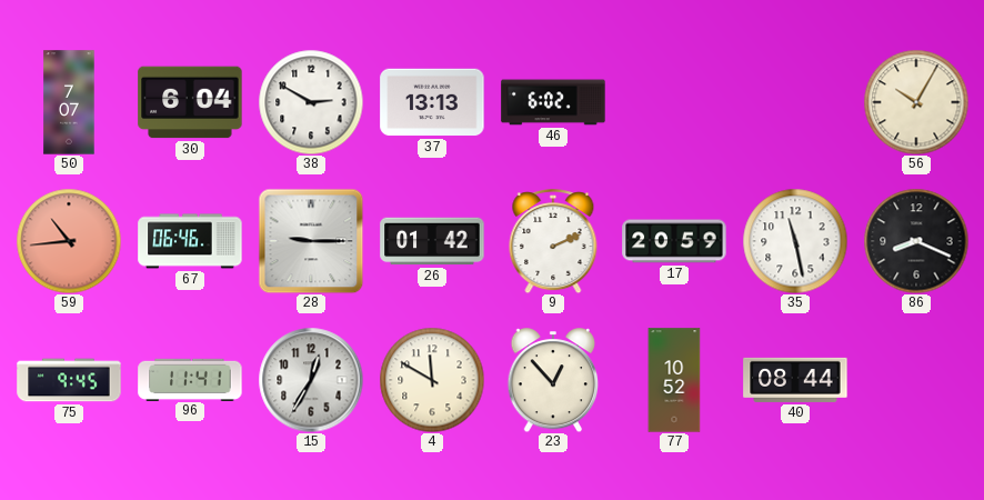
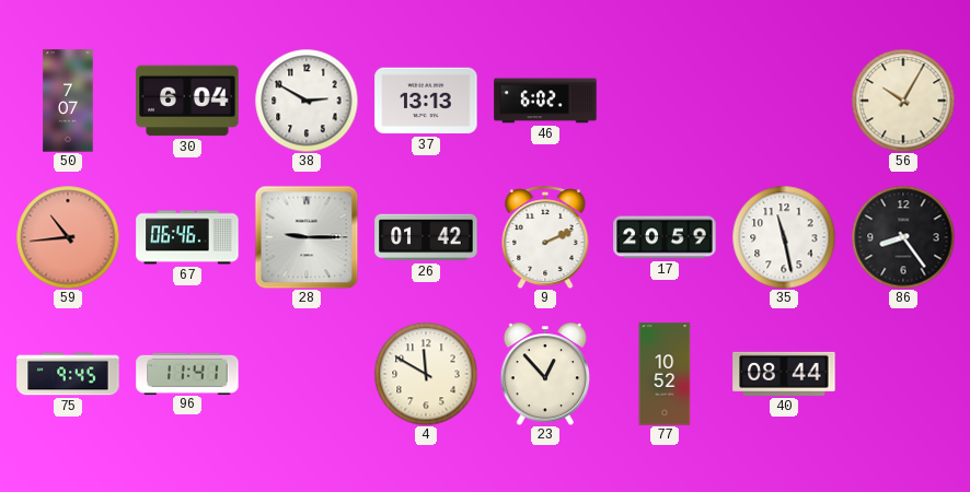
86: 8:19 -> 8:24 (903, 237)
15: 12:35 -> none (311, 380)
